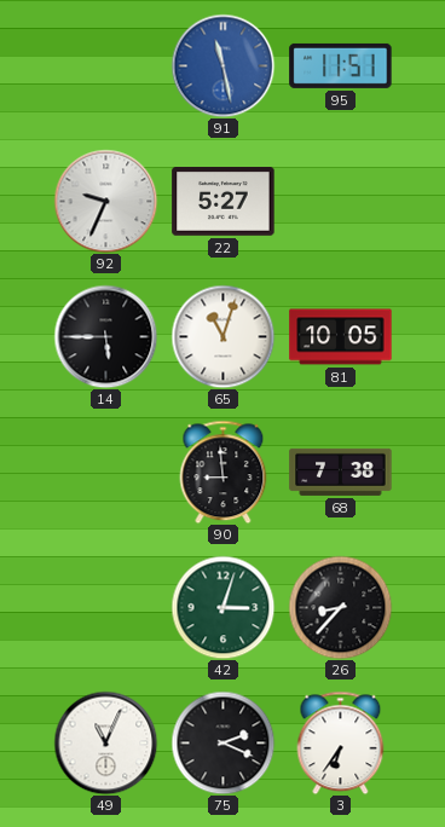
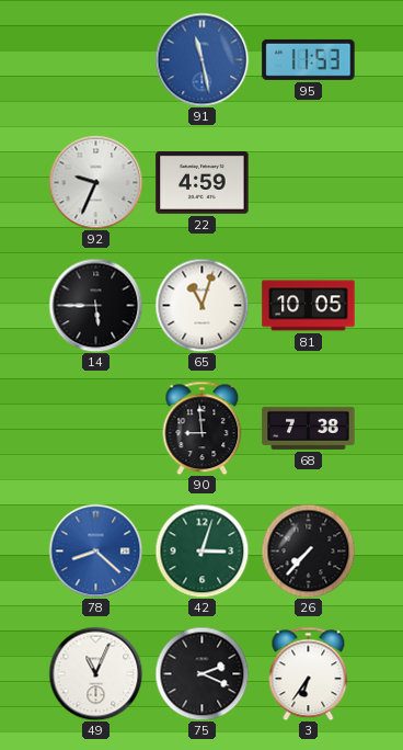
95: 11:51 -> 11:53 (309, 59)
22: 5:27 -> 4:59 (203, 183)
78: none -> 8:22 (95, 550)
26: 8:37 -> 7:37 (308, 550)
